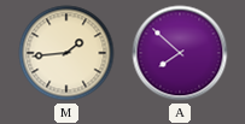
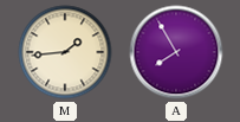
A: 7:52 -> 7:55 (176, 52)
